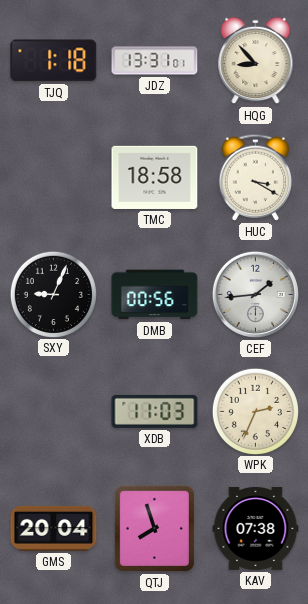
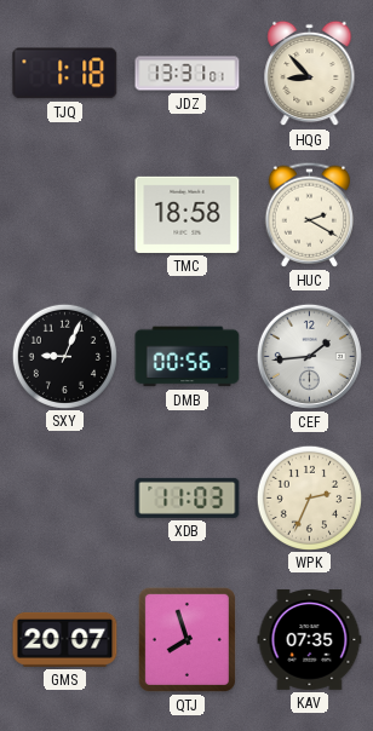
HUC: 3:20 -> 2:20 (309, 214)
GMS: 20:04 -> 20:07 (65, 639)
KAV: 07:38 -> 07:35 (310, 639)
